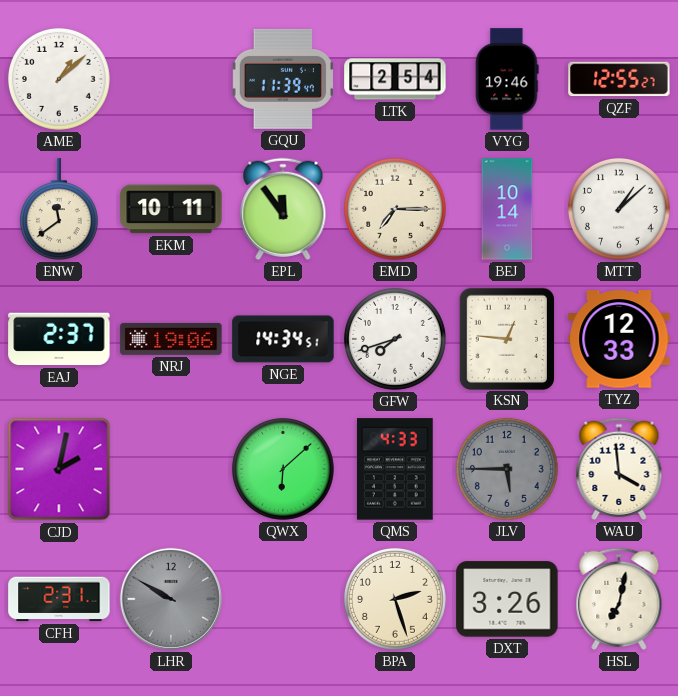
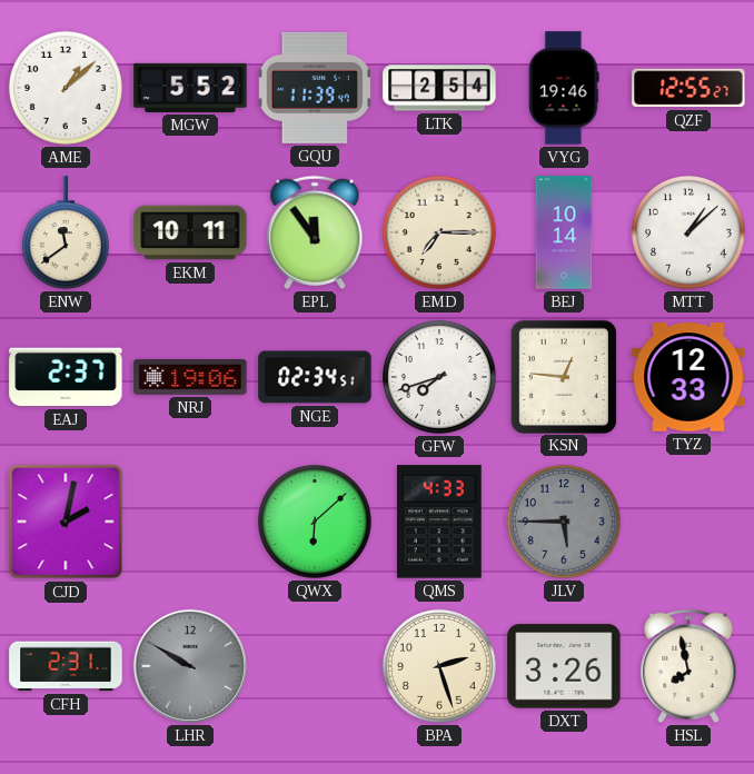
MGW: none -> 5:52 (190, 88)
NGE: 14:34 -> 02:34 (315, 377)
WAU: 3:59 -> none (619, 469)
HSL: 7:02 -> 7:58 (688, 666)
